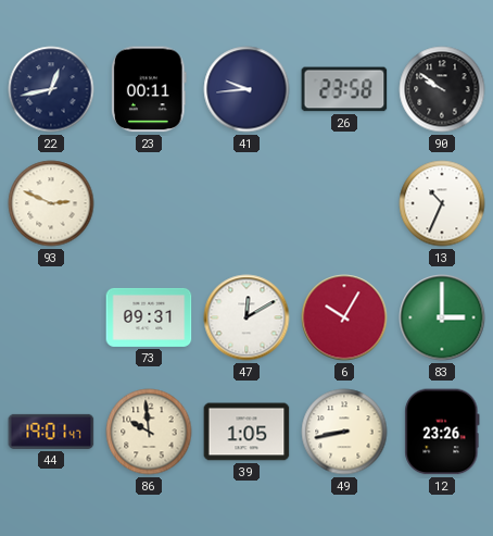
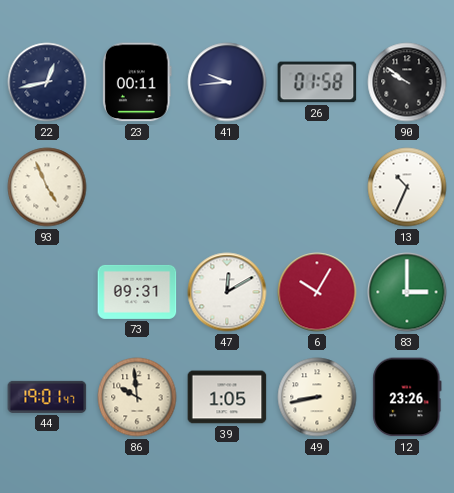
26: 23:58 -> 01:58 (317, 82)
93: 2:49 -> 4:56 (47, 187)
